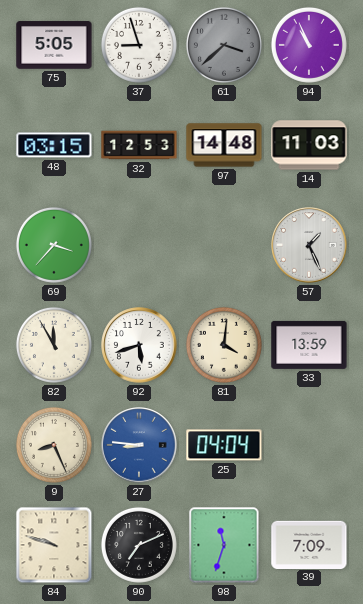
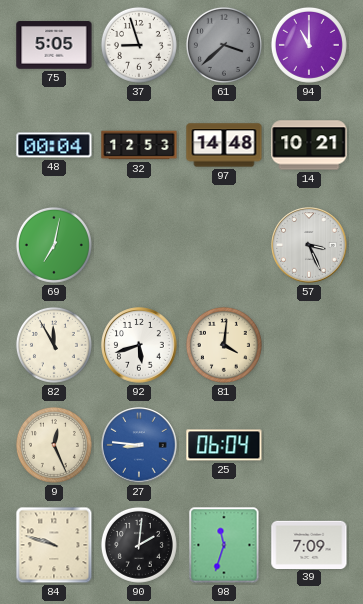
94: 10:56 -> 11:00 (309, 45)
48: 03:15 -> 00:04 (54, 145)
14: 11:03 -> 10:21 (309, 145)
69: 3:37 -> 7:02 (54, 245)
57: 1:26 -> 3:26 (309, 245)
33: 13:59 -> none (309, 345)
9: 8:26 -> 12:26 (54, 445)
25: 04:04 -> 06:04 (224, 445)
90: 7:11 -> 2:01 (139, 545)
